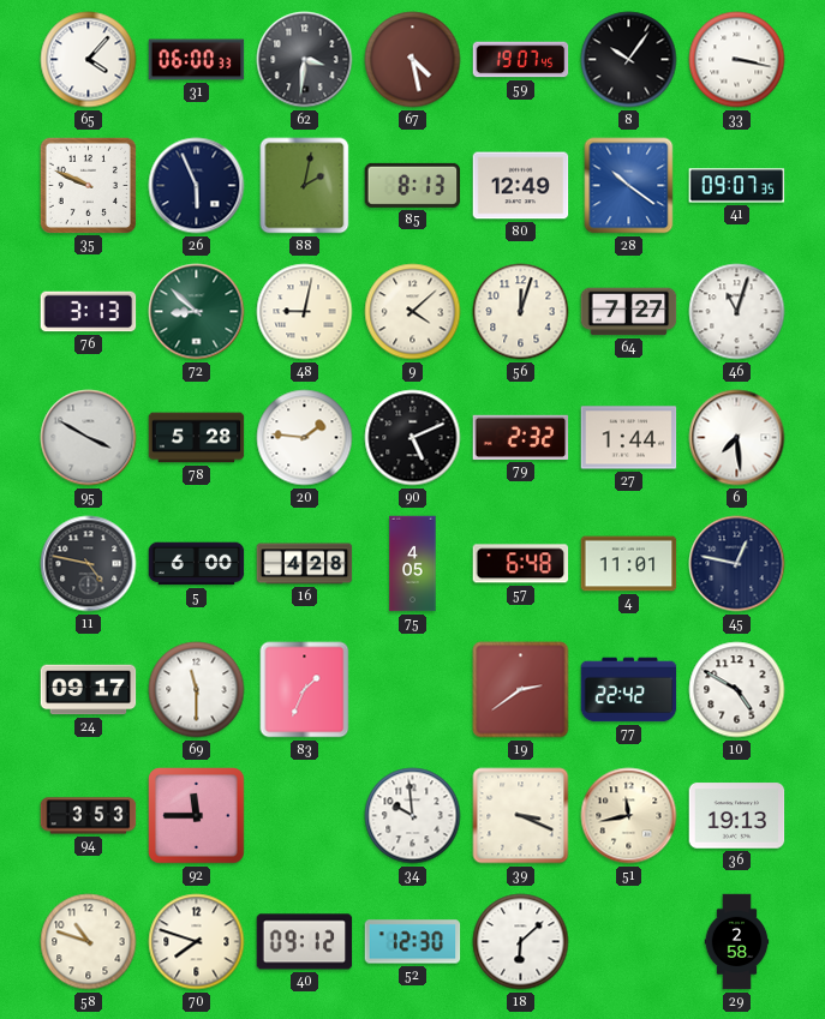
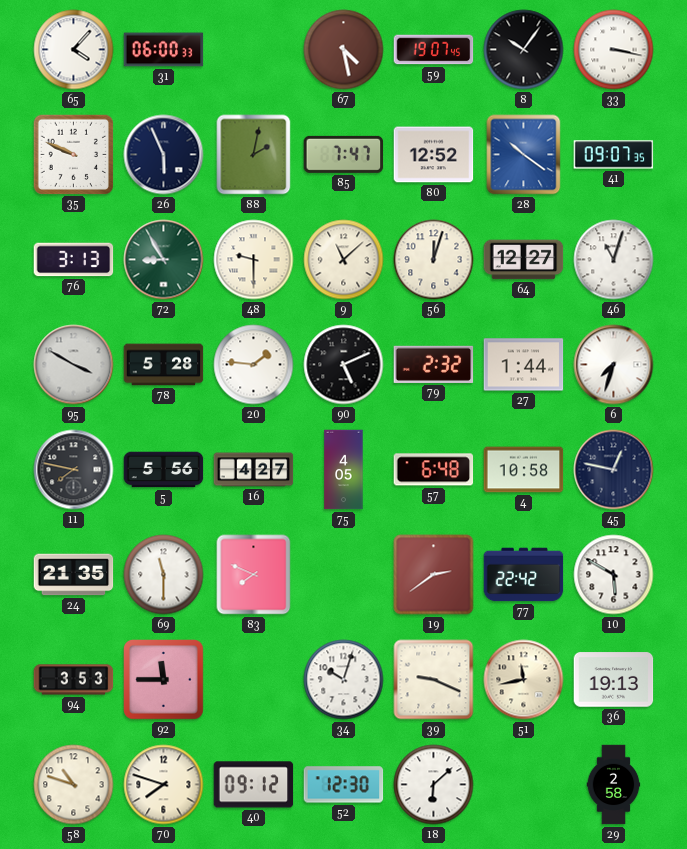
62: 3:31 -> none (305, 60)
85: 8:13 -> 7:47 (344, 154)
80: 12:49 -> 12:52 (434, 155)
72: 8:52 -> 8:55 (164, 260)
48: 9:02 -> 9:30 (254, 260)
9: 4:08 -> 11:08 (344, 260)
64: 7:27 -> 12:27 (524, 260)
6: 7:29 -> 7:33 (614, 365)
11: 4:47 -> 7:47 (74, 470)
5: 6:00 -> 5:56 (164, 470)
16: 4:28 -> 4:27 (254, 470)
4: 11:01 -> 10:58 (524, 470)
24: 09:17 -> 21:35 (74, 575)
83: 1:34 -> 7:49 (254, 575)
10: 4:50 -> 5:50 (614, 575)
34: 9:59 -> 10:03 (344, 680)
39: 3:19 -> 9:19 (434, 680)
